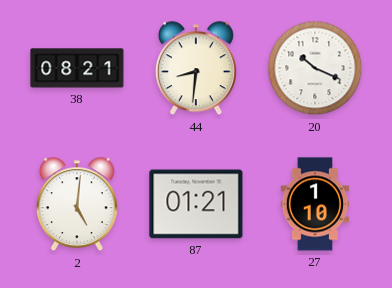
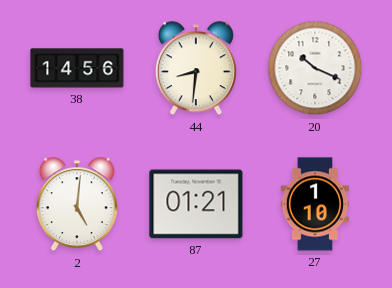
38: 08:21 -> 14:56 (77, 68)
